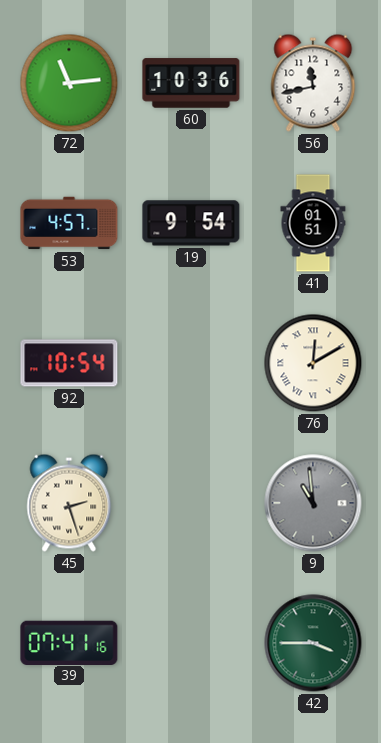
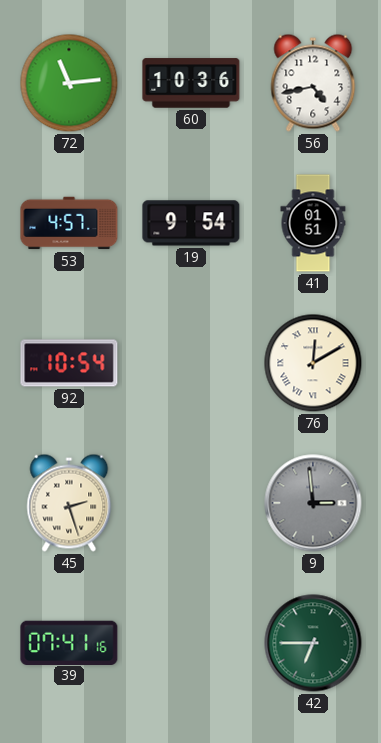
56: 11:43 -> 4:43 (313, 83)
9: 10:59 -> 2:59 (313, 503)
42: 3:45 -> 6:45 (313, 643)
